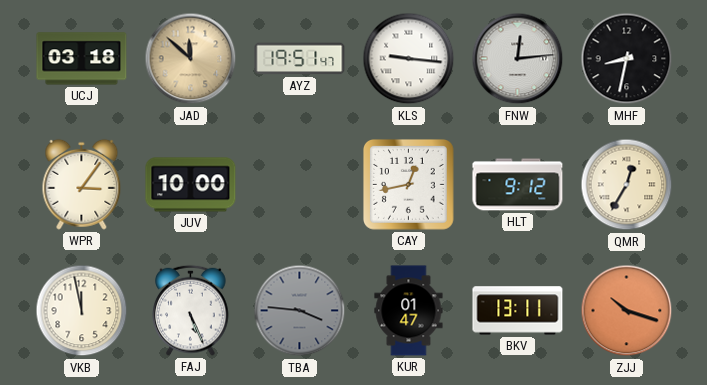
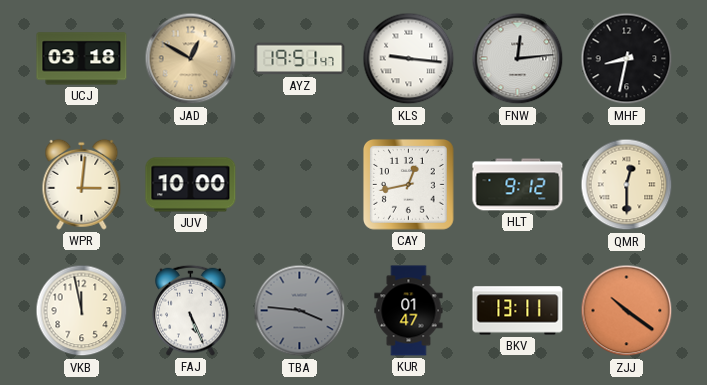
JAD: 11:52 -> 12:50 (191, 59)
WPR: 3:06 -> 3:01 (82, 184)
QMR: 12:35 -> 12:30 (627, 185)
ZJJ: 10:18 -> 10:21 (627, 311)
